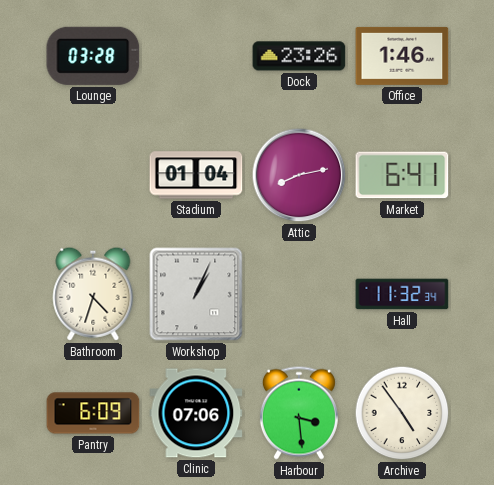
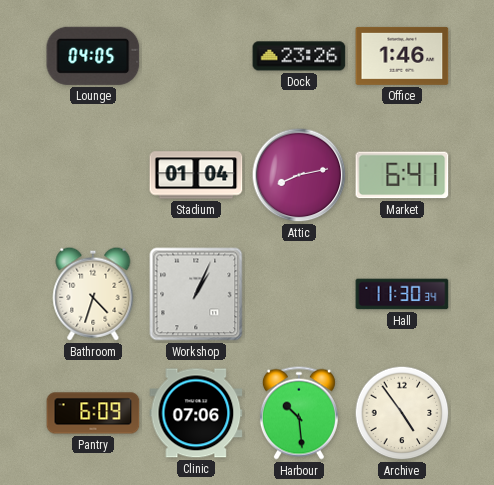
Lounge: 03:28 -> 04:05 (93, 56)
Hall: 11:32 -> 11:30 (402, 294)
Harbour: 3:29 -> 10:29 (299, 413)
